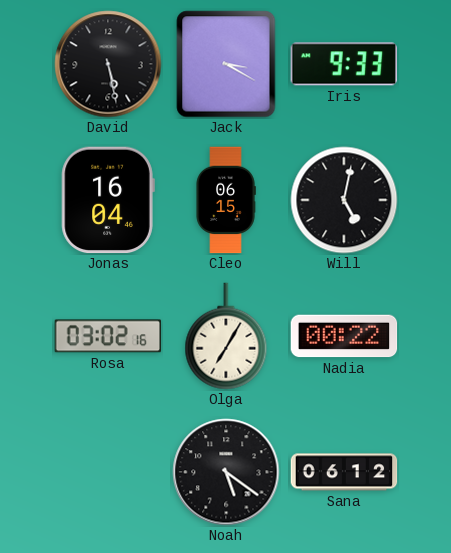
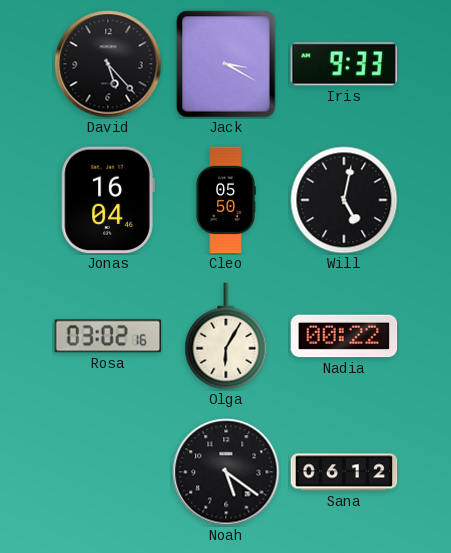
David: 5:28 -> 5:23 (108, 64)
Cleo: 06:15 -> 05:50 (226, 200)
Olga: 7:05 -> 6:05 (226, 336)
